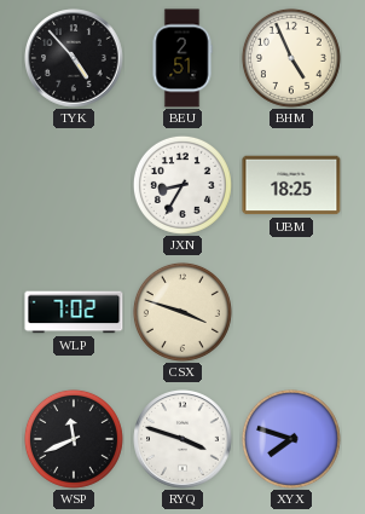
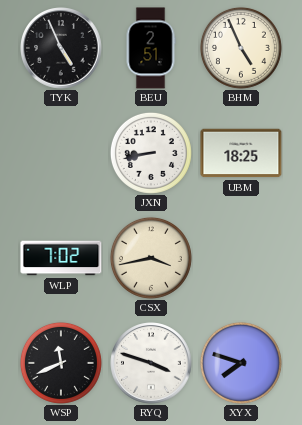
TYK: 4:53 -> 4:56 (61, 48)
JXN: 8:35 -> 8:43 (151, 153)
CSX: 3:48 -> 3:43 (151, 258)
